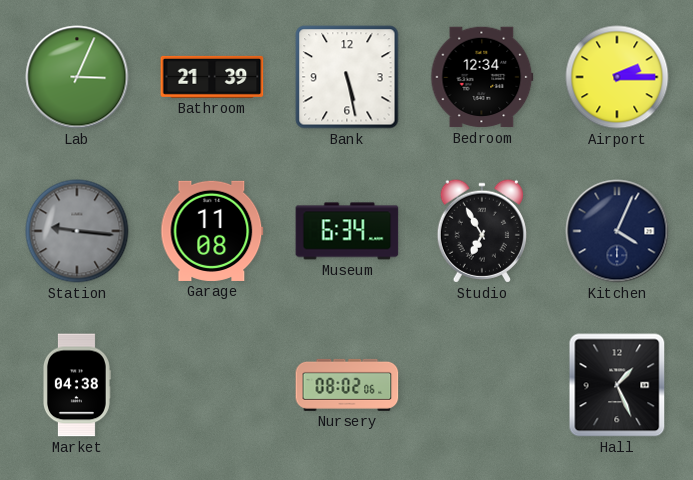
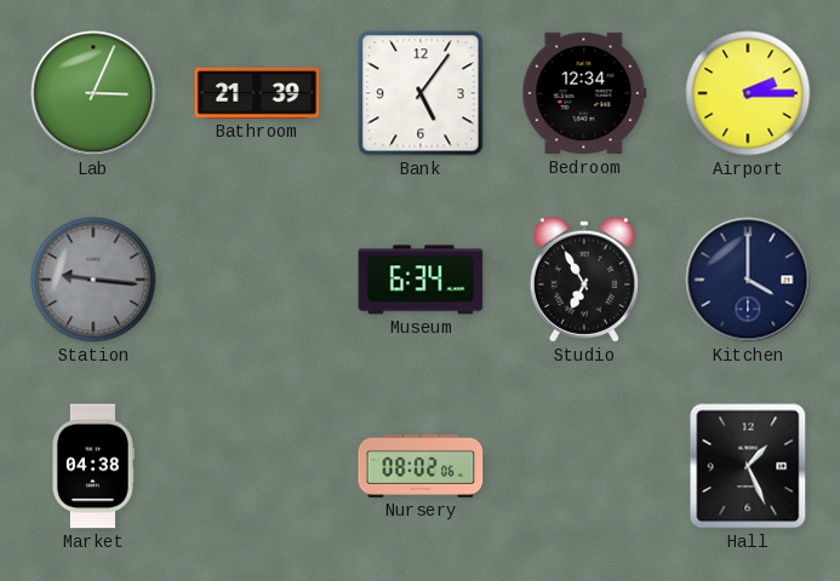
Bank: 5:28 -> 5:06 (421, 93)
Garage: 11:08 -> none (212, 231)
Kitchen: 4:04 -> 4:00 (748, 280)
